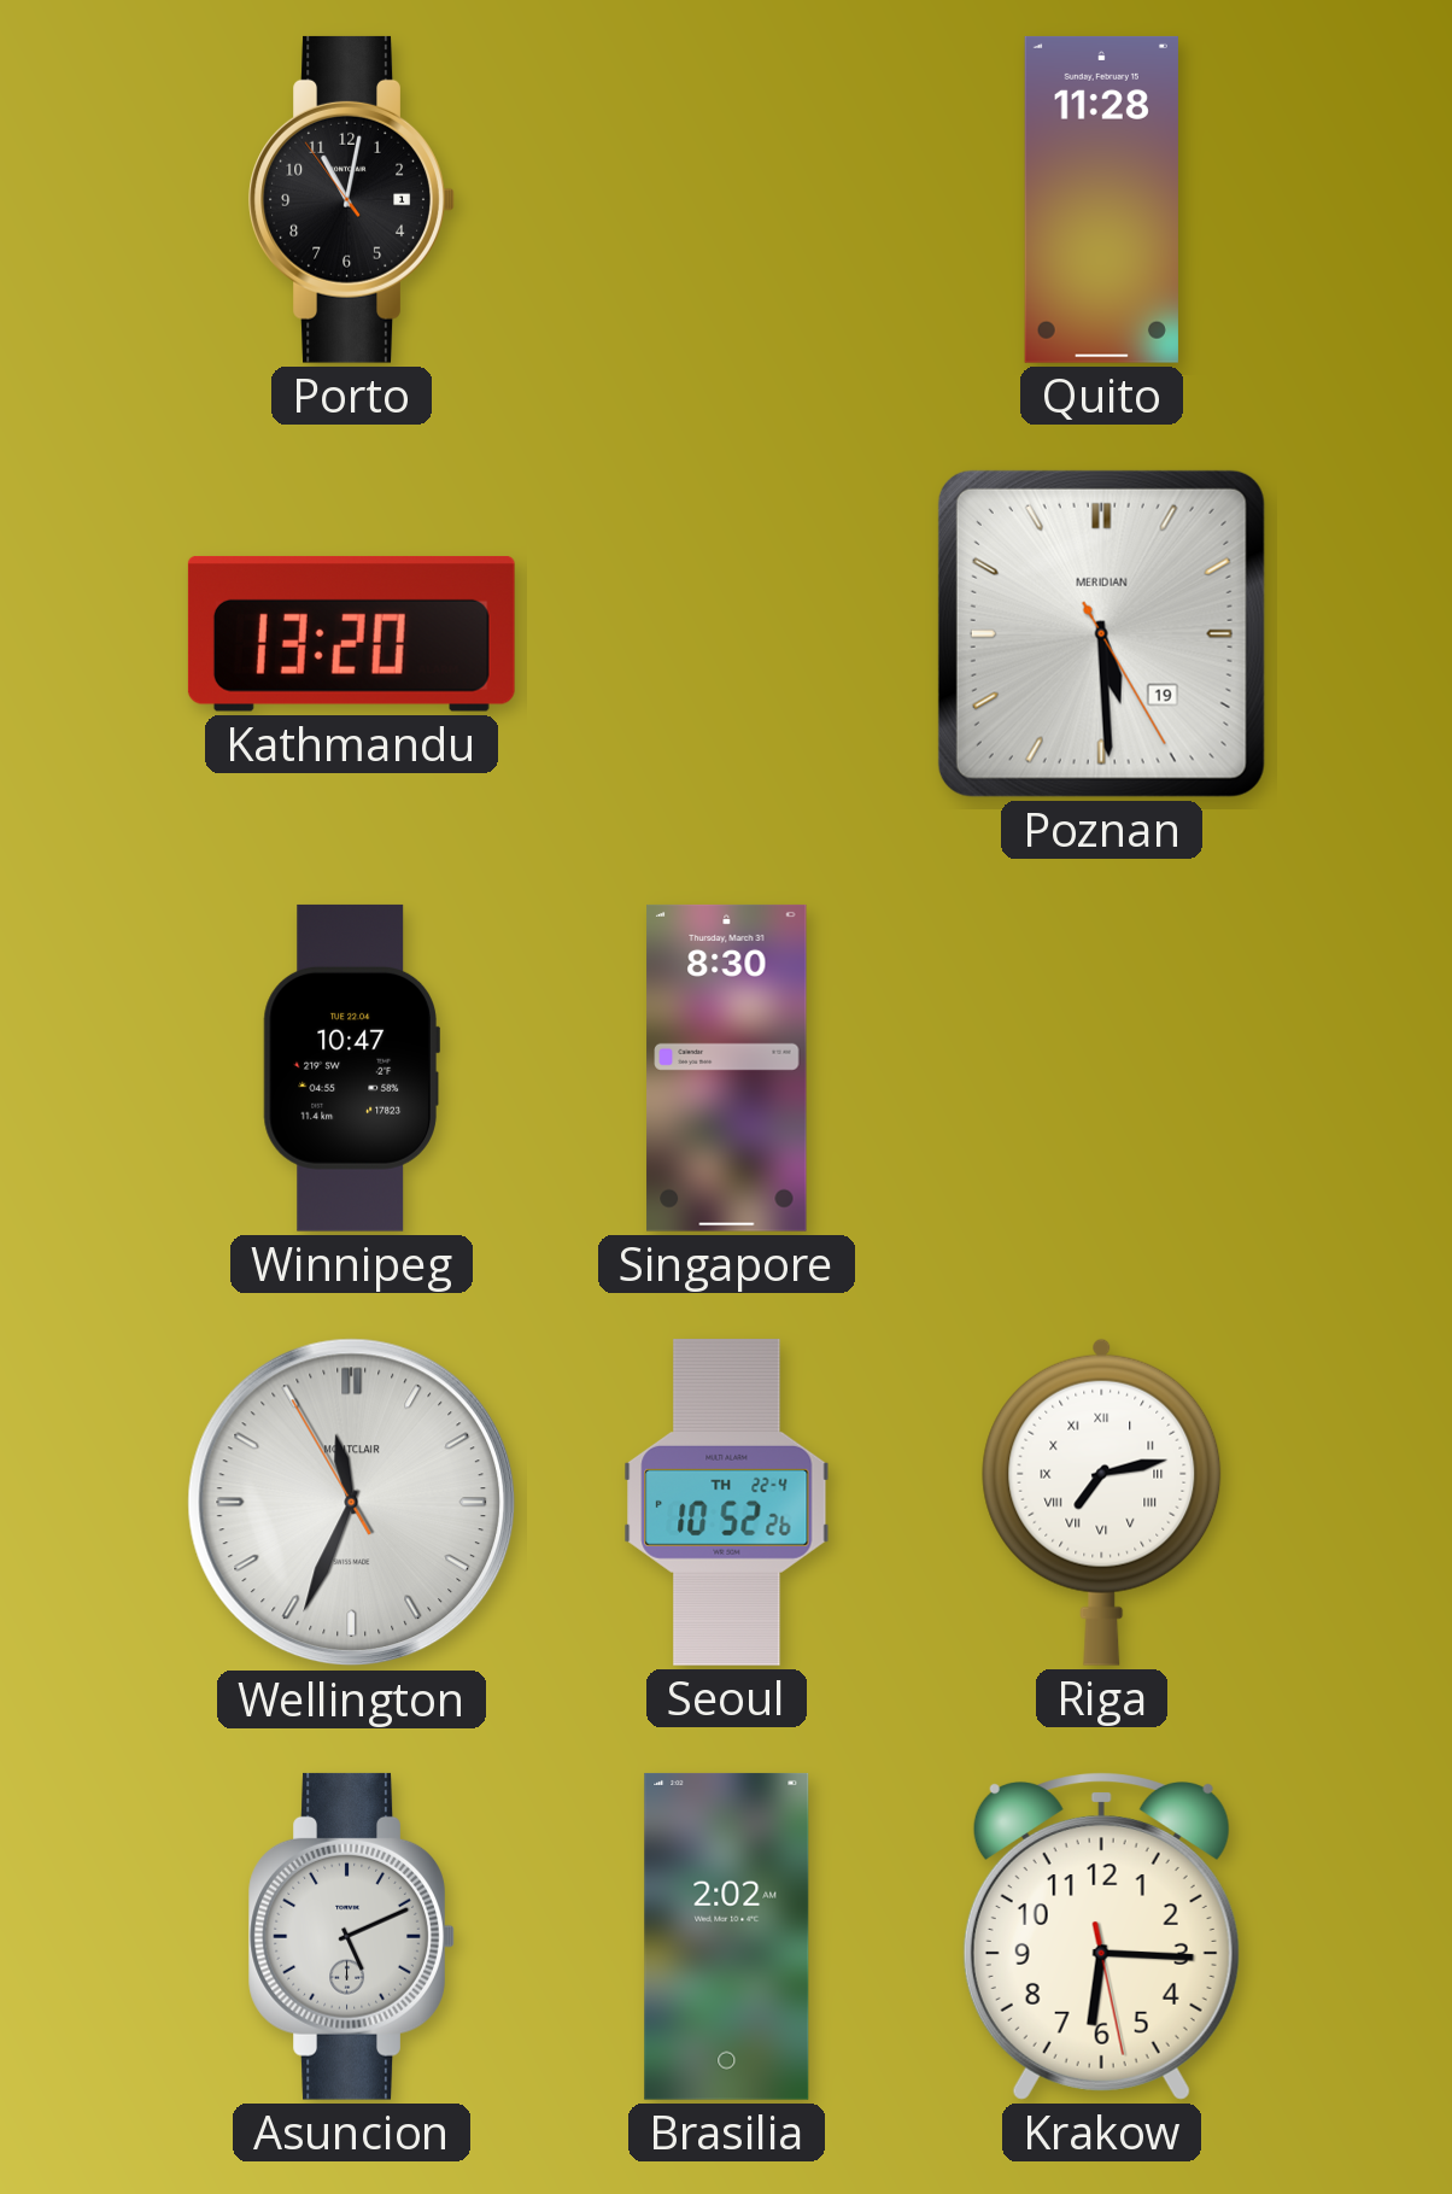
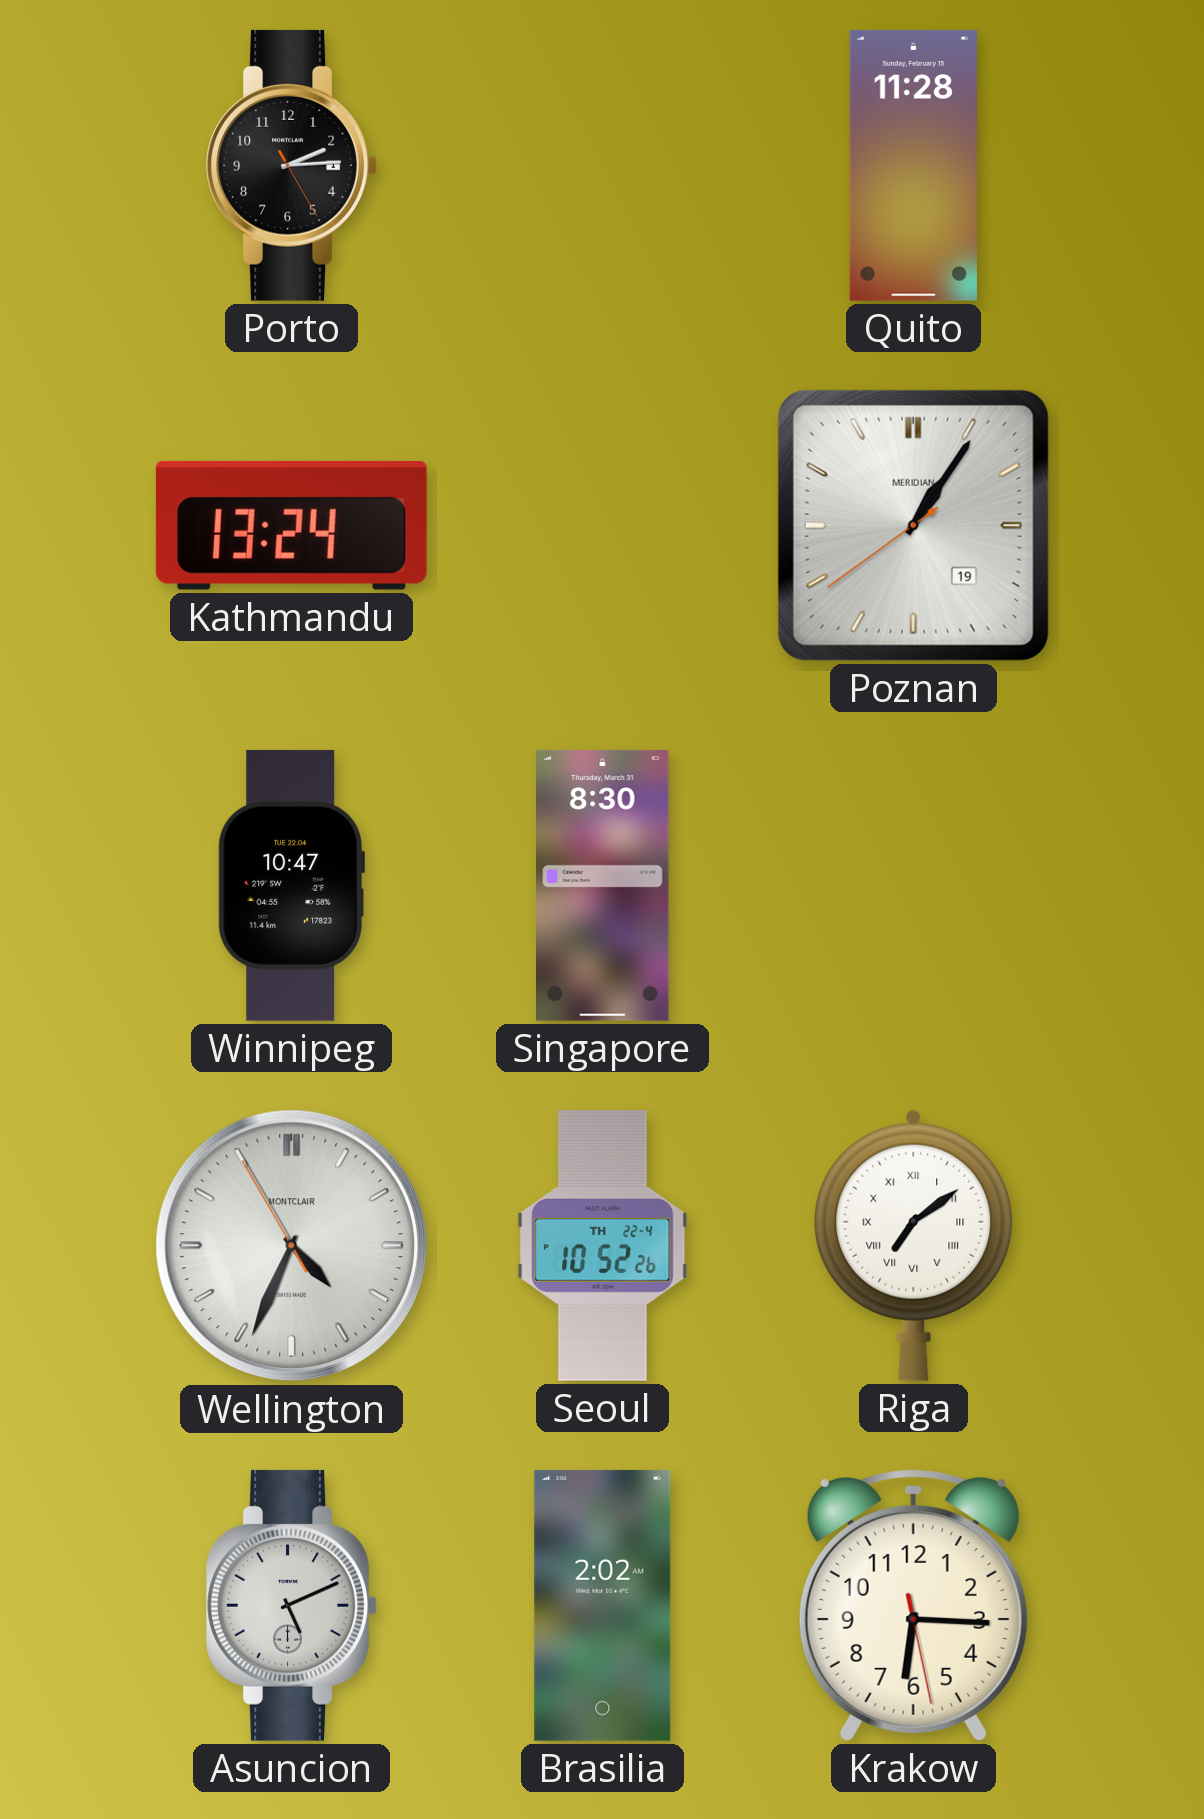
Porto: 11:01 -> 2:14 (291, 165)
Kathmandu: 13:20 -> 13:24 (291, 525)
Poznan: 5:29 -> 1:05 (913, 525)
Wellington: 11:33 -> 4:33 (292, 1246)
Riga: 7:13 -> 7:09 (914, 1245)
